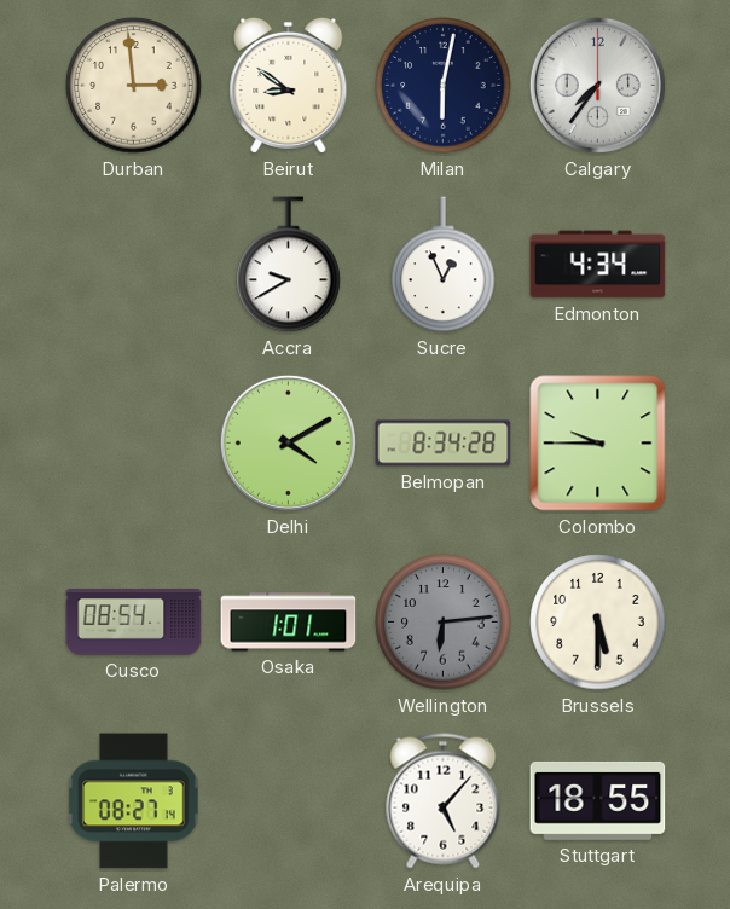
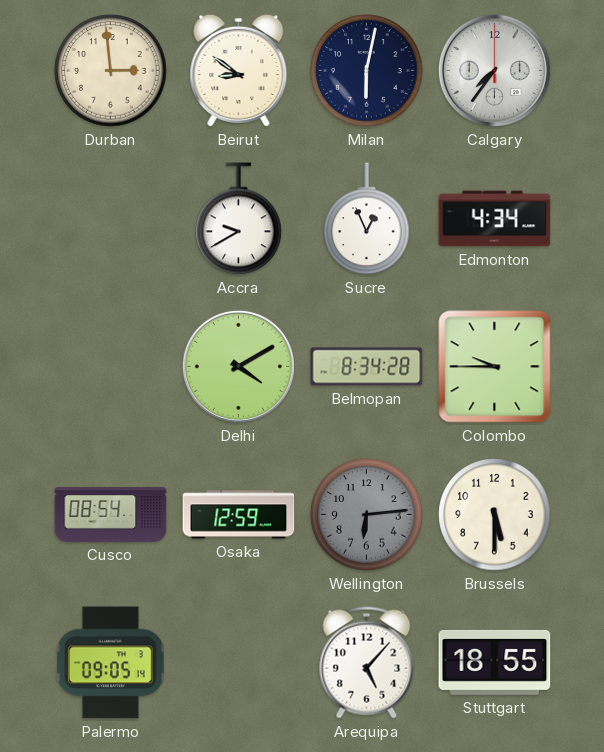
Osaka: 1:01 -> 12:59 (239, 515)
Palermo: 08:27 -> 09:05 (111, 663)
